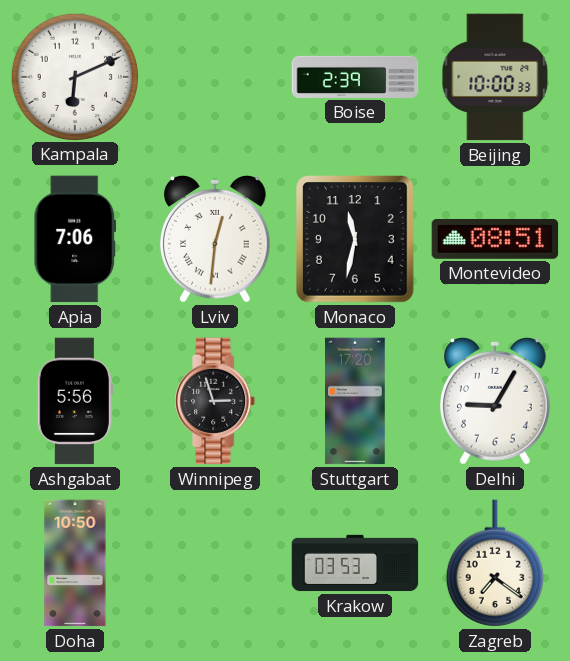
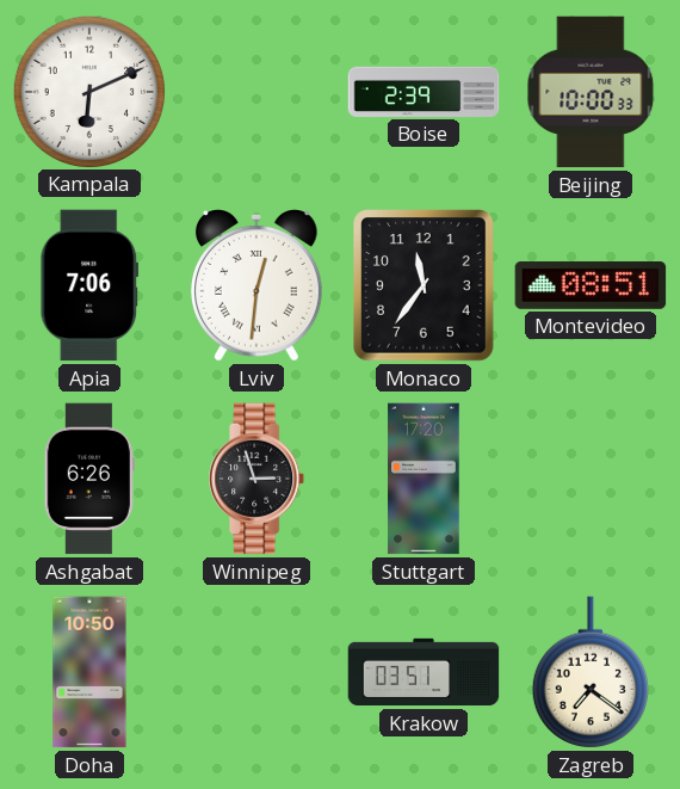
Monaco: 11:32 -> 11:36 (425, 285)
Ashgabat: 5:56 -> 6:26 (89, 479)
Delhi: 9:05 -> none (496, 402)
Krakow: 03:53 -> 03:51 (424, 672)
